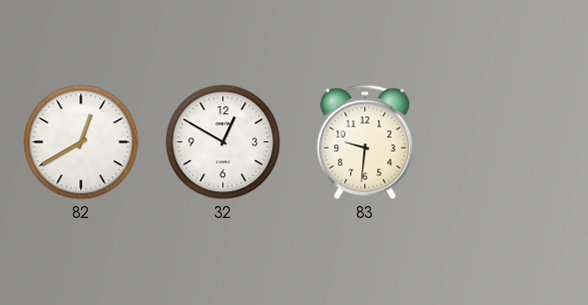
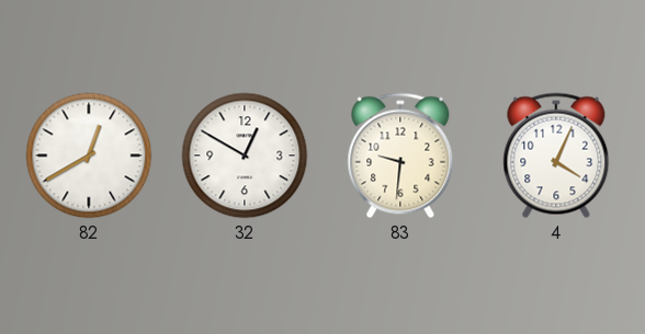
4: none -> 4:04 (556, 156)
